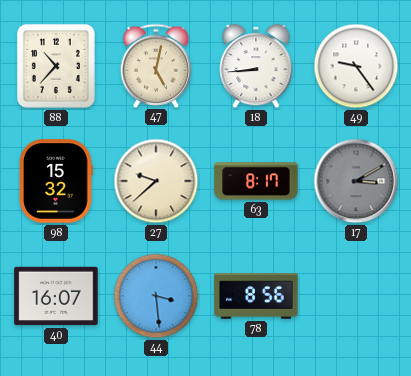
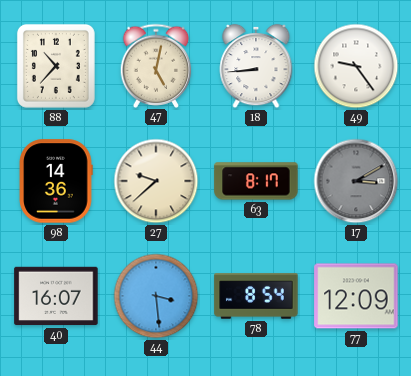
98: 15:32 -> 14:36 (56, 181)
78: 8:56 -> 8:54 (256, 296)
77: none -> 12:09 (356, 296)
